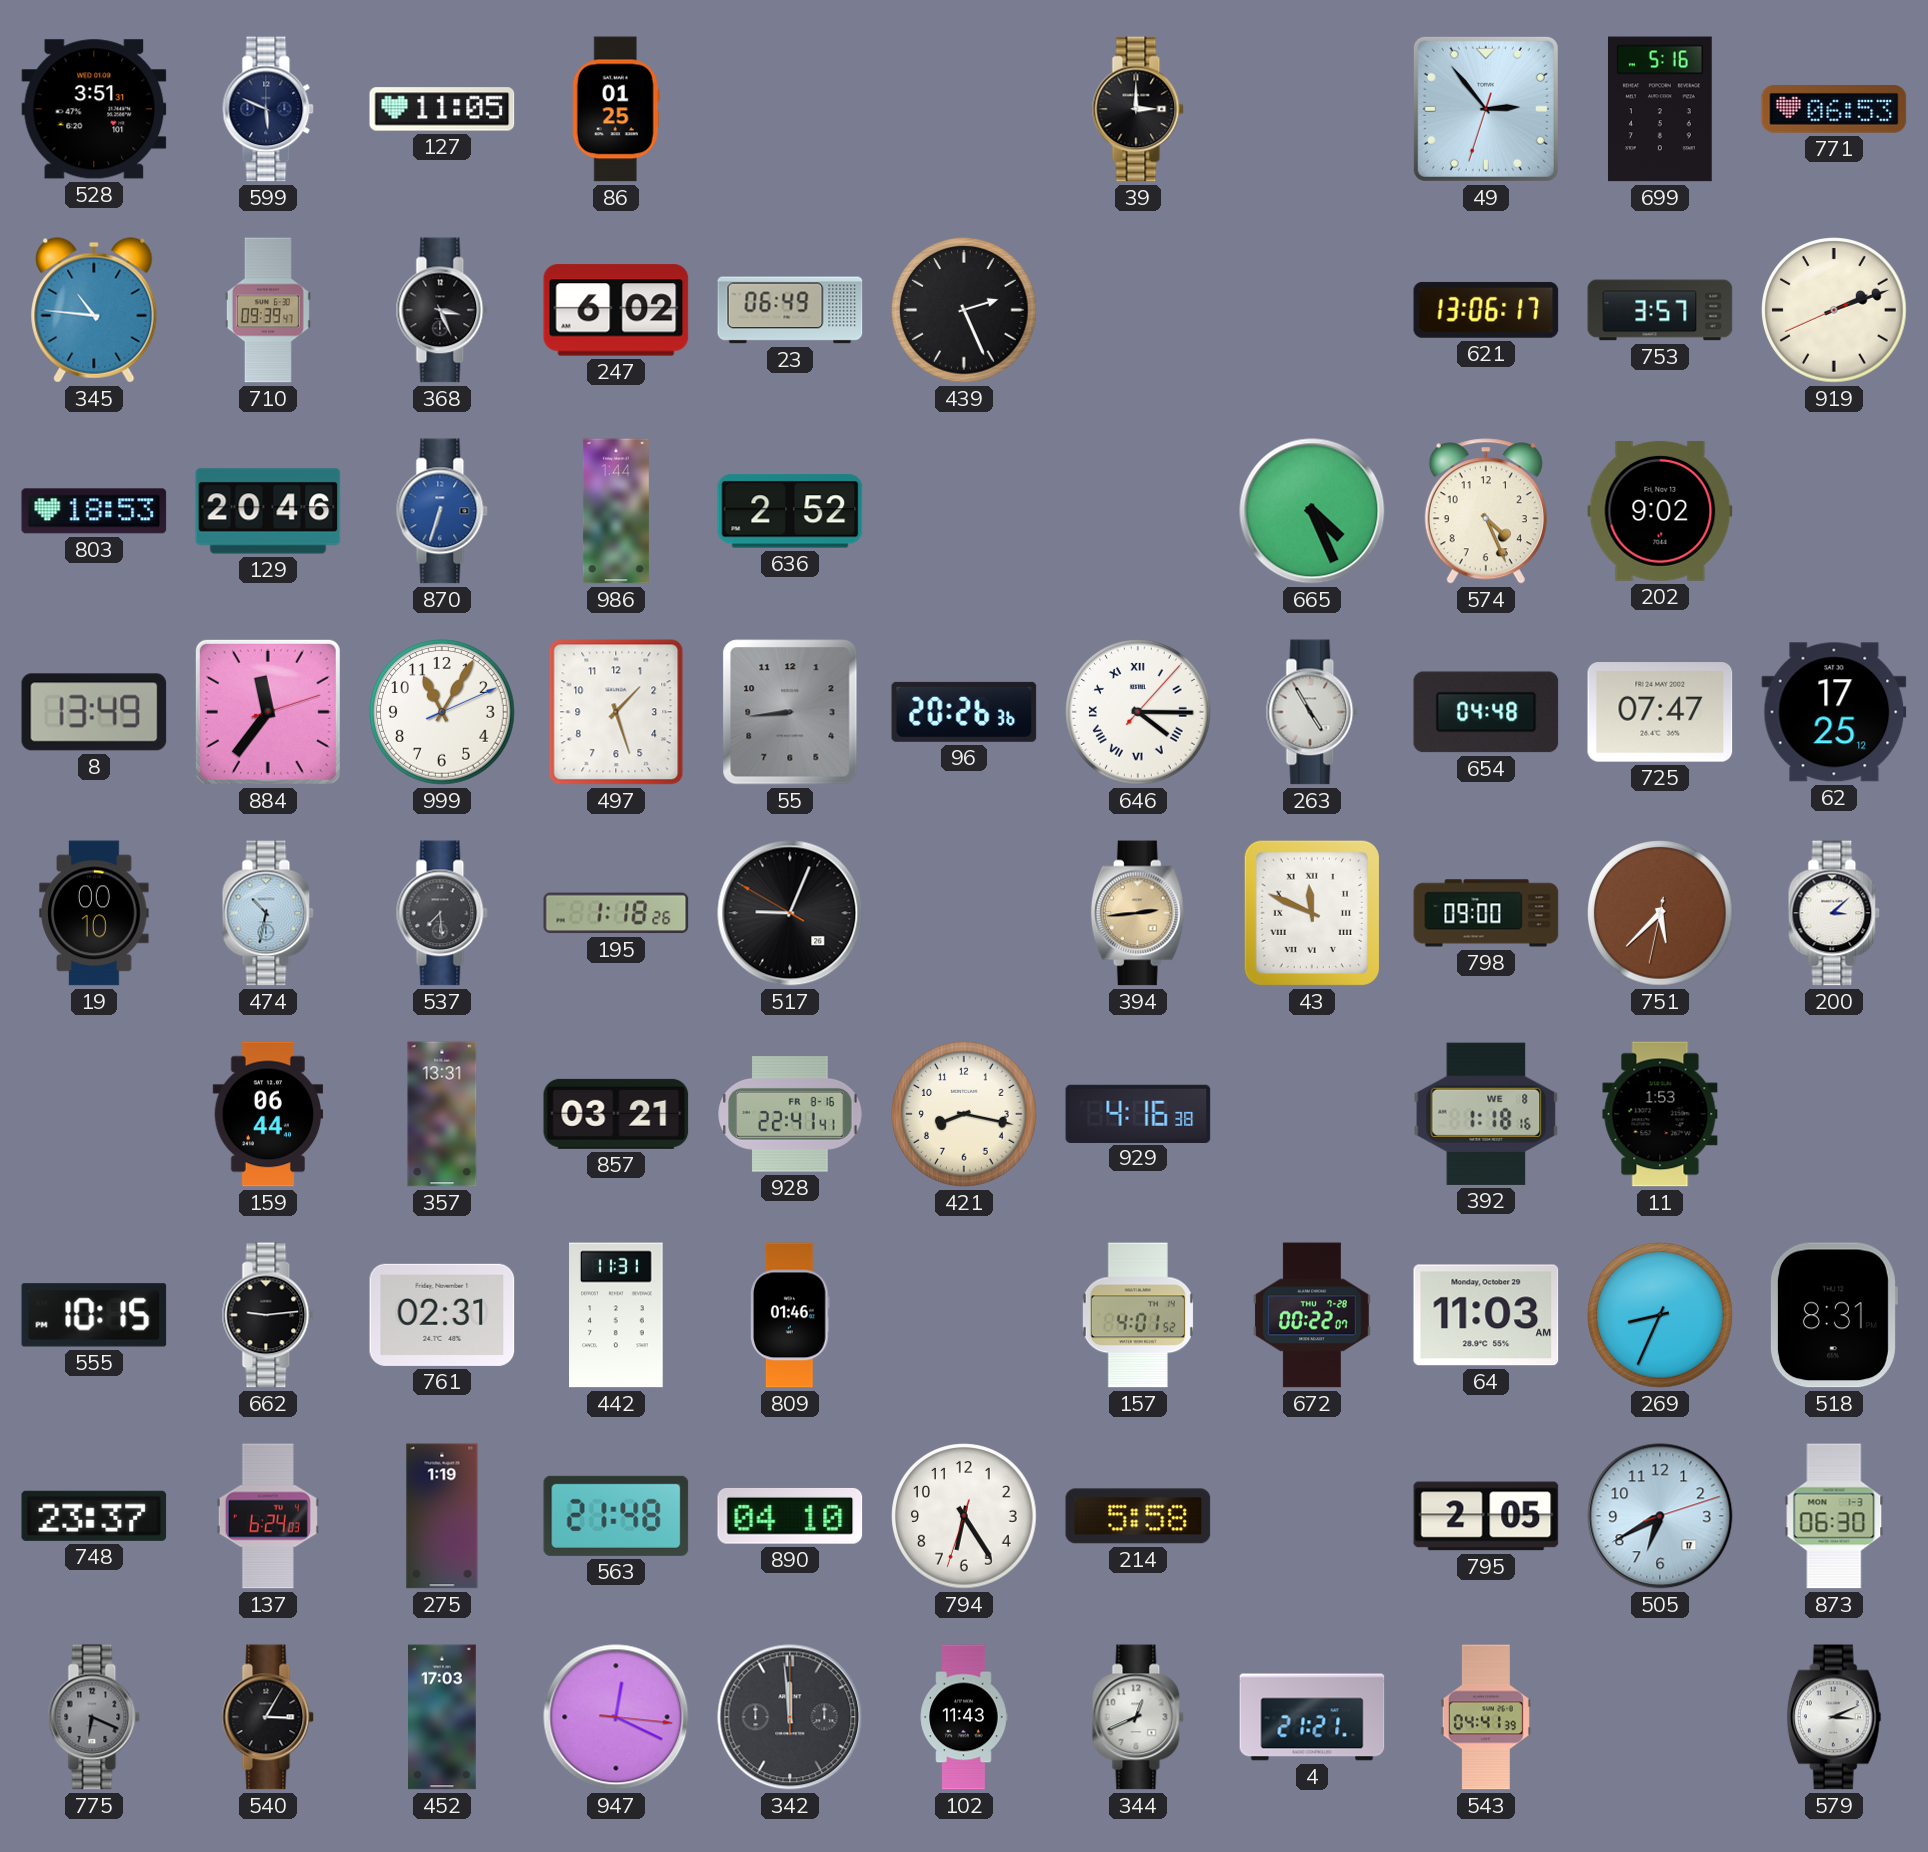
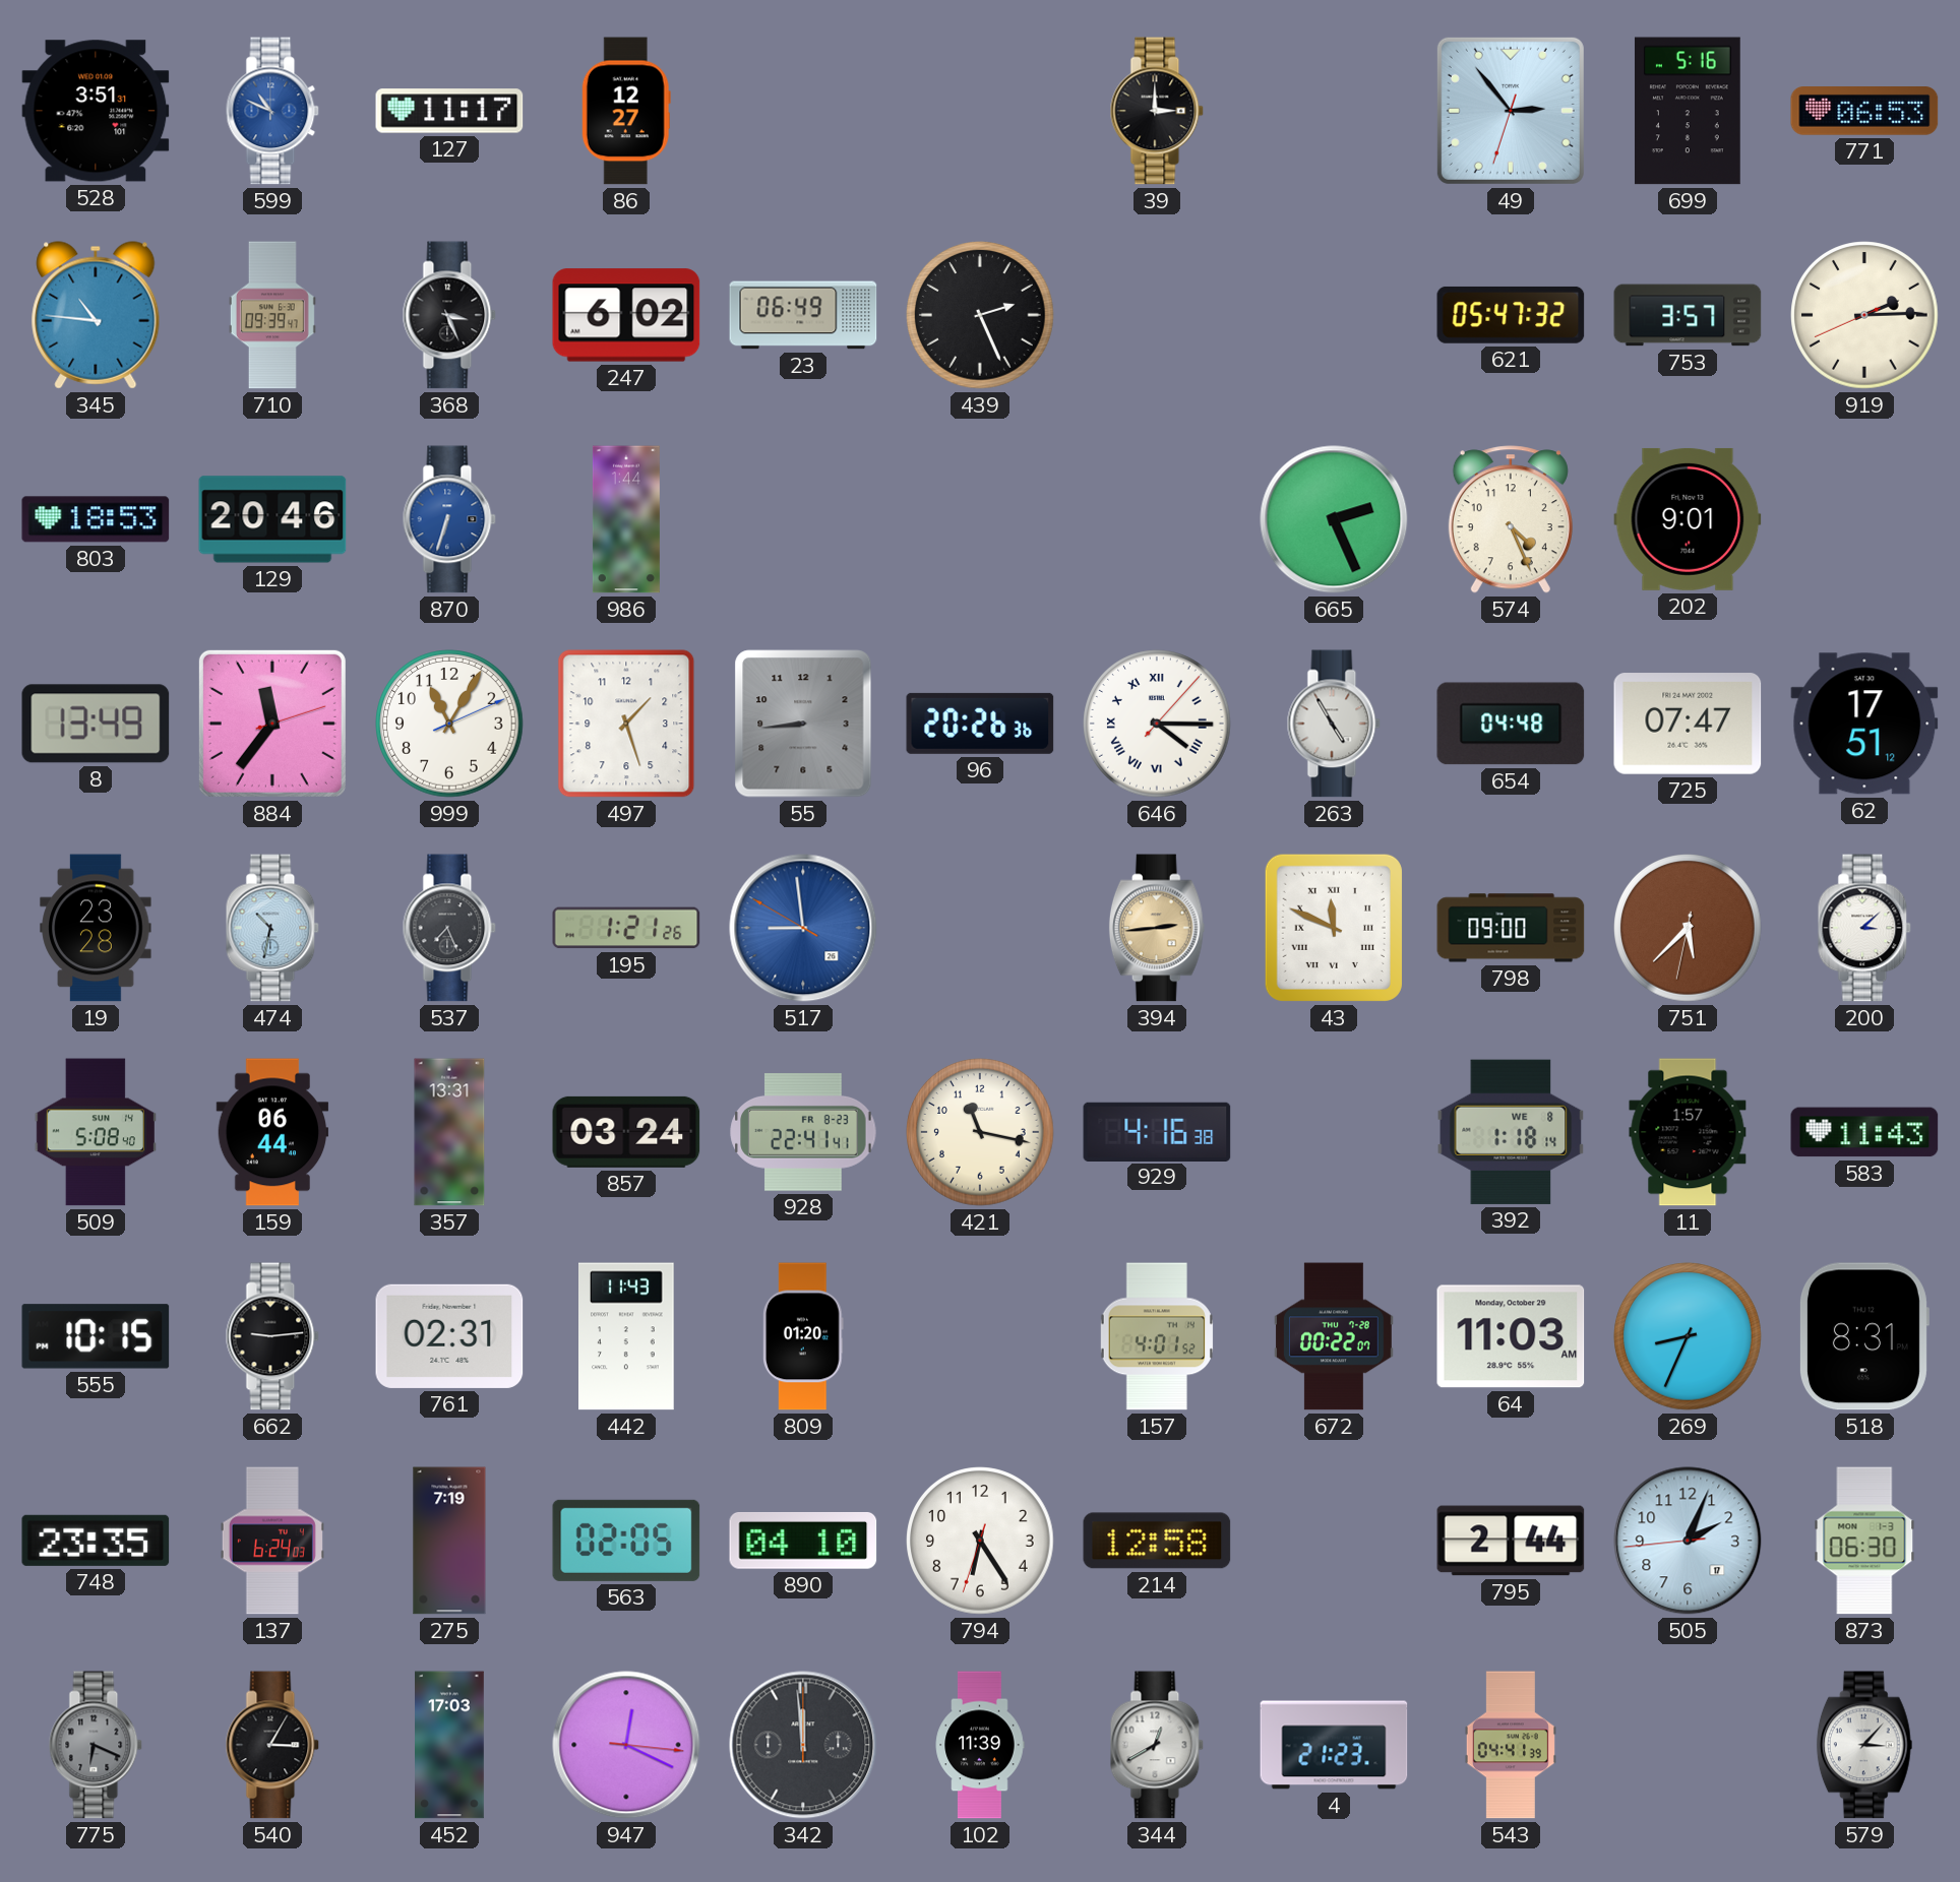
599: 5:49 -> 10:49 (272, 111)
599 dial: navy -> blue (272, 111)
127: 11:05 -> 11:17 (449, 111)
86: 01:25 -> 12:27 (626, 111)
621: 13:06 -> 05:47 (1511, 315)
919: 2:11 -> 2:14 (1864, 315)
636: 2:52 -> none (790, 511)
665: 4:26 -> 2:26 (1334, 519)
202: 9:02 -> 9:01 (1688, 519)
62: 17:25 -> 17:51 (1864, 724)
19: 00:10 -> 23:28 (96, 928)
537: 7:29 -> 7:26 (449, 928)
195: 1:18 -> 1:21 (626, 928)
517: 9:03 -> 8:58 (803, 928)
517 dial: black -> blue (803, 928)
509: none -> 5:08 (96, 1132)
857: 03:21 -> 03:24 (626, 1132)
928 date: FR 8-16 -> FR 8-23 (803, 1133)
421: 8:17 -> 11:17 (980, 1132)
392: 1:18:16 -> 1:18:14 (1511, 1132)
11: 1:53 -> 1:57 (1688, 1132)
583: none -> 11:43 (1864, 1132)
442: 11:31 -> 11:43 (627, 1336)
809: 01:46 -> 01:20 (803, 1336)
748: 23:37 -> 23:35 (96, 1541)
275: 1:19 -> 7:19 (449, 1541)
563: 21:48 -> 02:05 (626, 1541)
214: 5:58 -> 12:58 (1157, 1541)
795: 2:05 -> 2:44 (1511, 1541)
505: 6:40 -> 2:03 (1688, 1541)
102: 11:43 -> 11:39 (980, 1745)
344: 12:41 -> 12:40 (1157, 1745)
4: 21:21 -> 21:23 (1334, 1745)
579: 3:11 -> 3:07 (1864, 1745)
